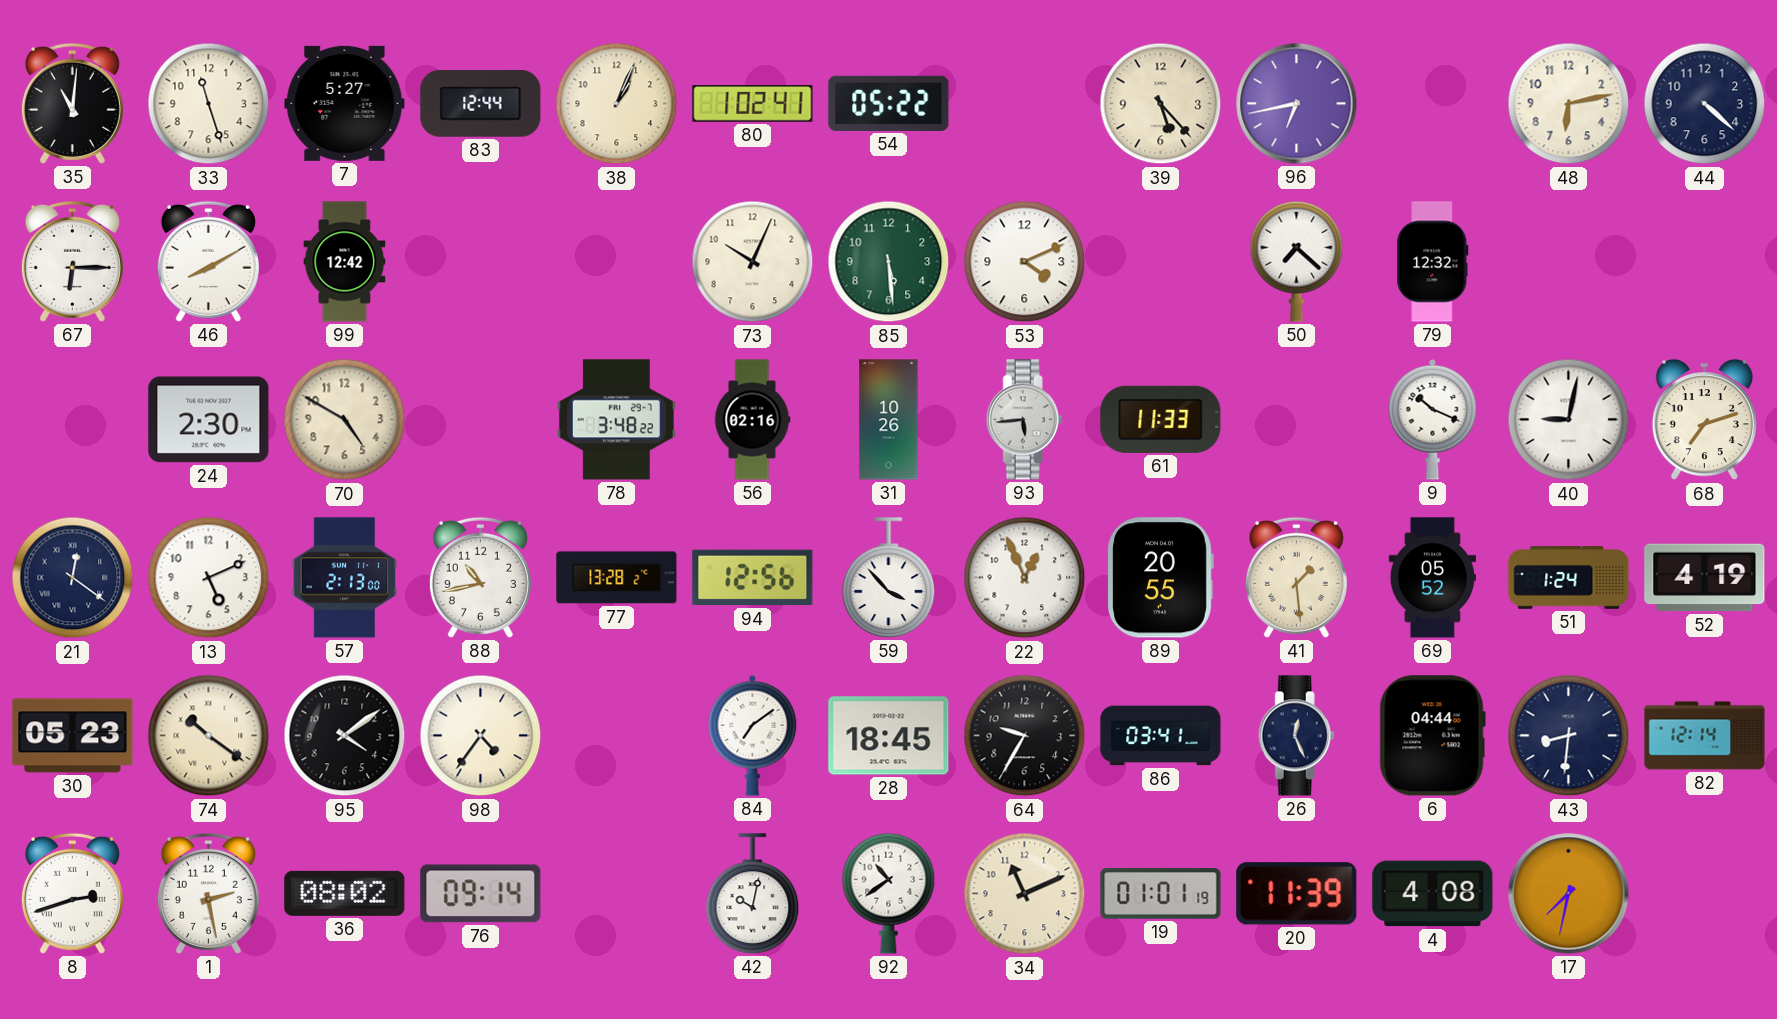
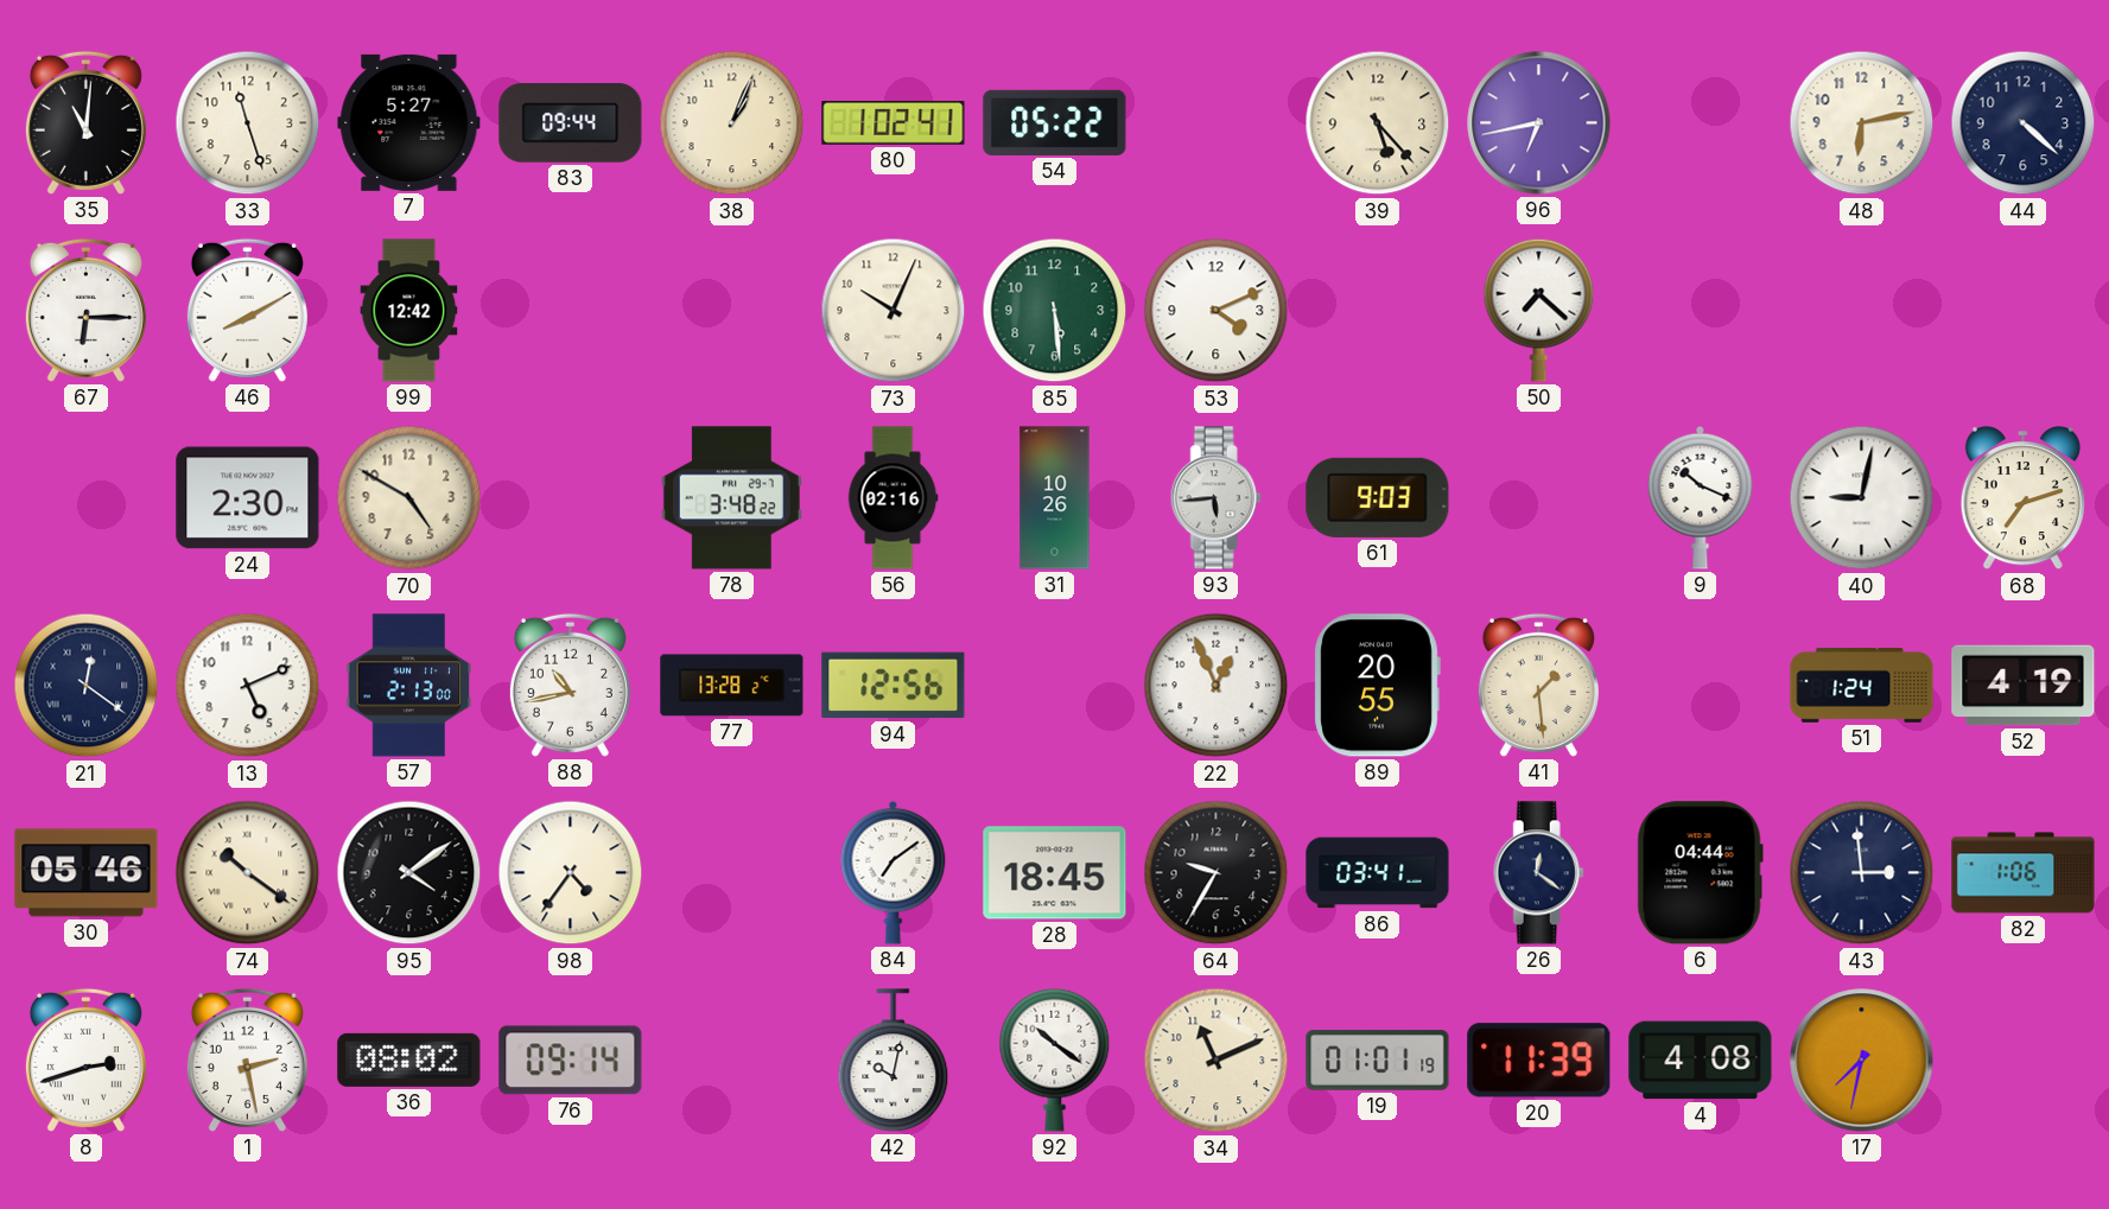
83: 12:44 -> 09:44 (571, 123)
79: 12:32 -> none (1433, 262)
61: 11:33 -> 9:03 (1378, 497)
59: 3:53 -> none (889, 578)
69: 05:52 -> none (1432, 578)
30: 05:23 -> 05:46 (87, 873)
26: 12:26 -> 12:21 (1538, 873)
43: 8:31 -> 2:59 (1862, 873)
82: 12:14 -> 1:06 (2024, 873)
92: 10:39 -> 10:21 (1055, 1060)
